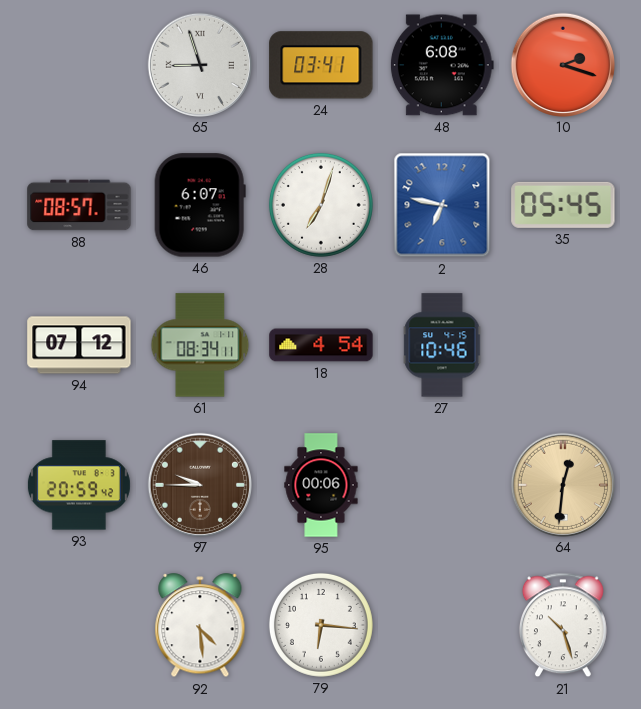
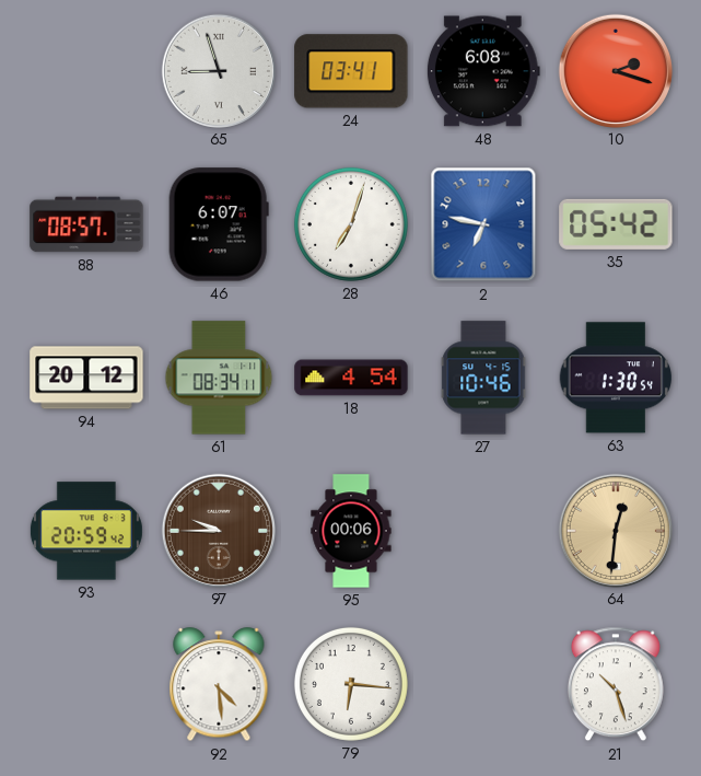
35: 05:45 -> 05:42 (616, 224)
94: 07:12 -> 20:12 (86, 378)
63: none -> 1:30 (616, 378)
